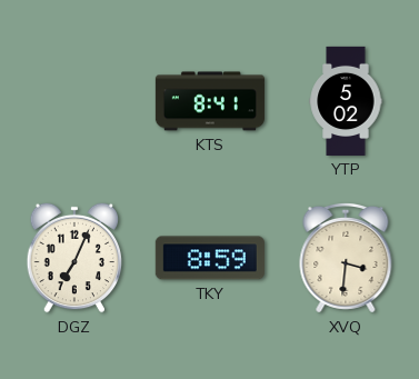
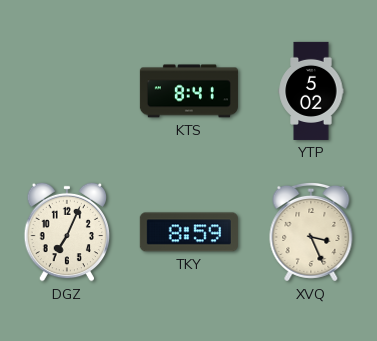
XVQ: 3:31 -> 3:26 (311, 232)
